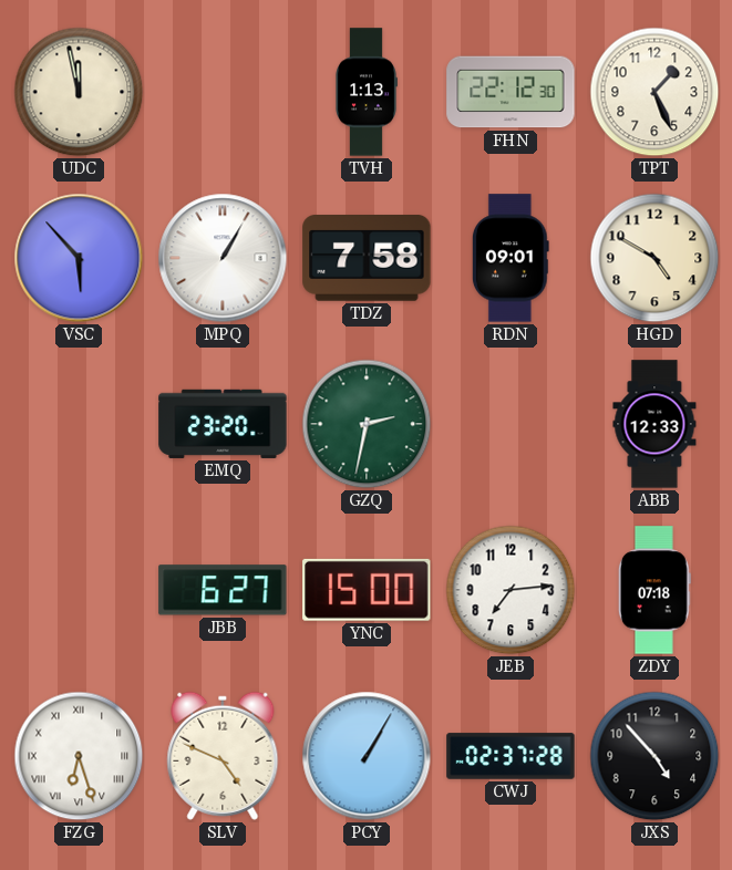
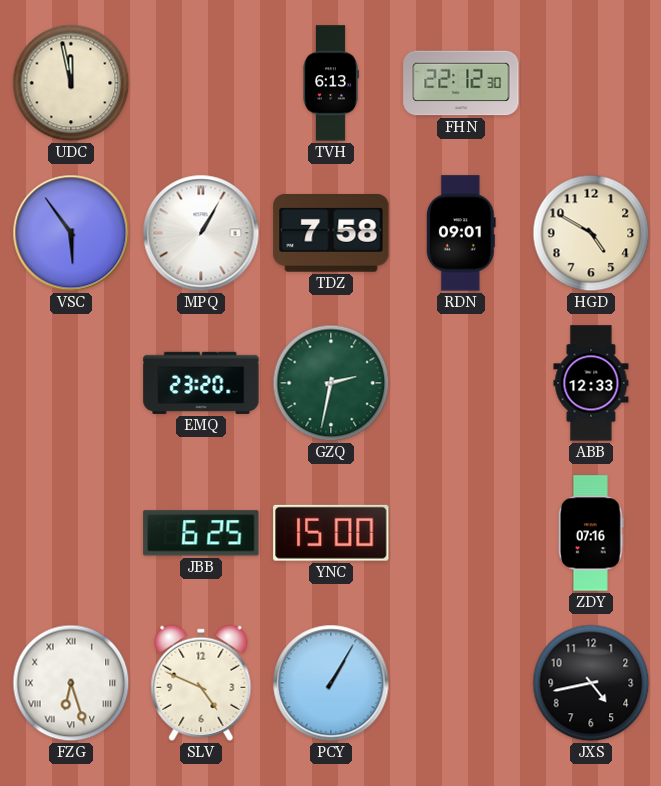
TVH: 1:13 -> 6:13 (331, 83)
TPT: 1:26 -> none (654, 92)
VSC: 5:53 -> 5:54 (71, 233)
JBB: 6:27 -> 6:25 (201, 533)
JEB: 7:14 -> none (511, 590)
ZDY: 07:18 -> 07:16 (591, 533)
CWJ: 02:37 -> none (511, 756)
JXS: 4:53 -> 4:43 (591, 683)
